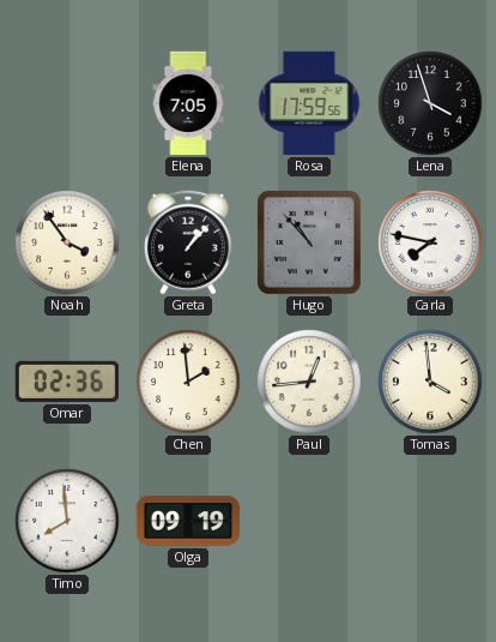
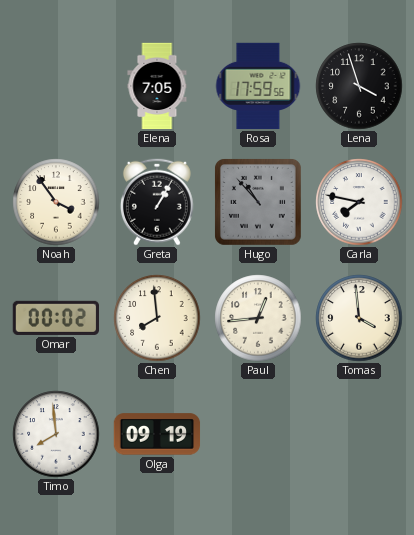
Greta: 1:07 -> 1:05 (157, 202)
Omar: 02:36 -> 00:02 (55, 318)
Chen: 1:59 -> 7:59 (157, 318)
